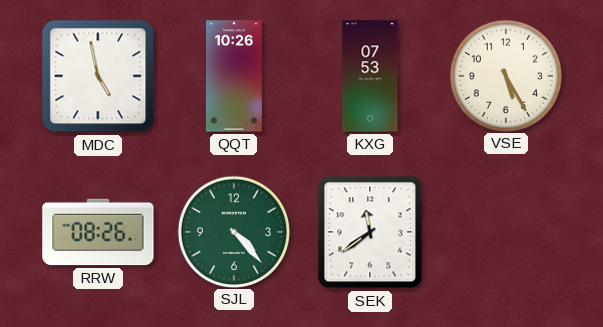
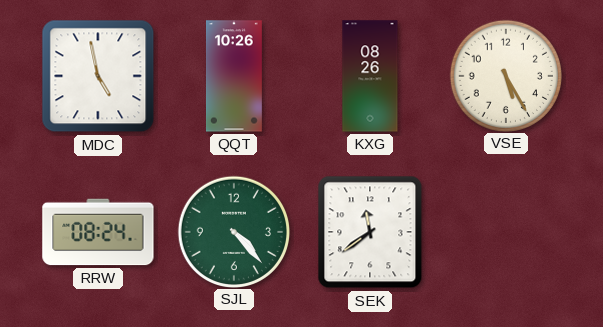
KXG: 07:53 -> 08:26 (370, 76)
RRW: 08:26 -> 08:24 (98, 232)
